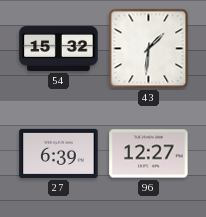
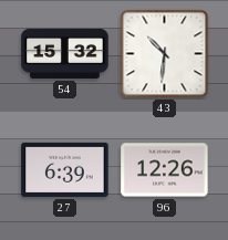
43: 1:31 -> 10:31 (165, 54)
96: 12:27 -> 12:26 (165, 170)
